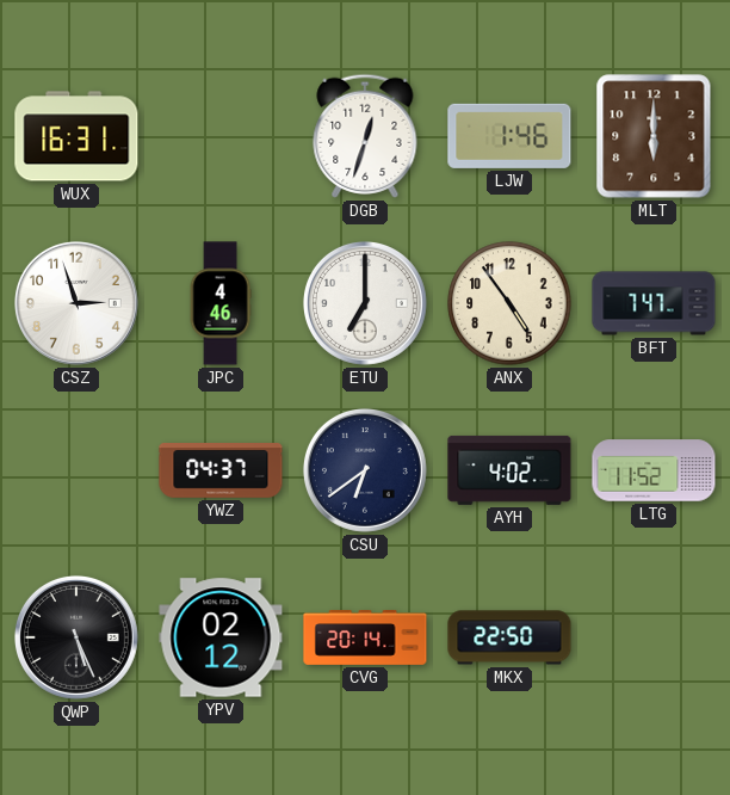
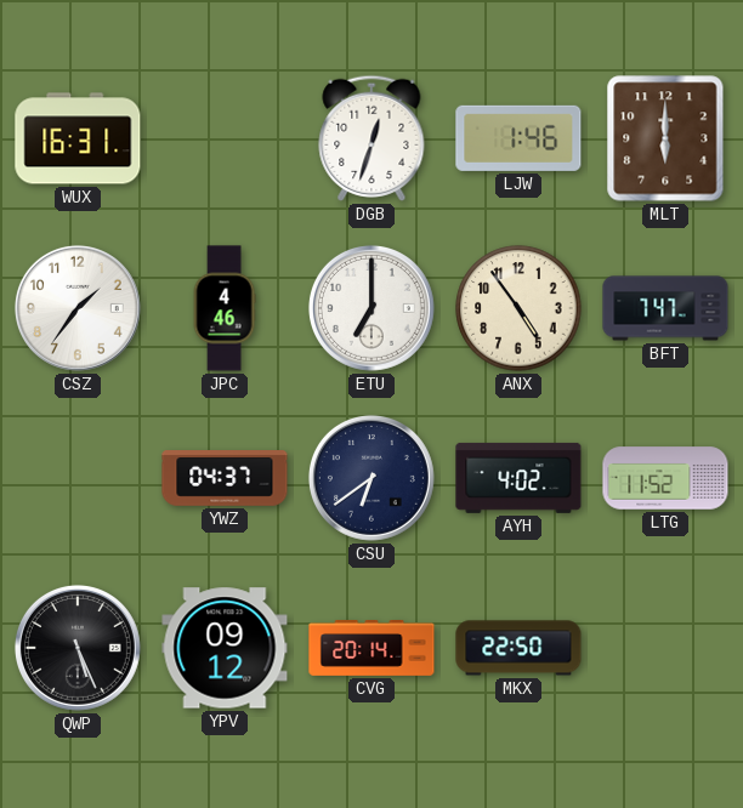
CSZ: 2:57 -> 1:36 (78, 308)
YPV: 02:12 -> 09:12 (225, 648)
